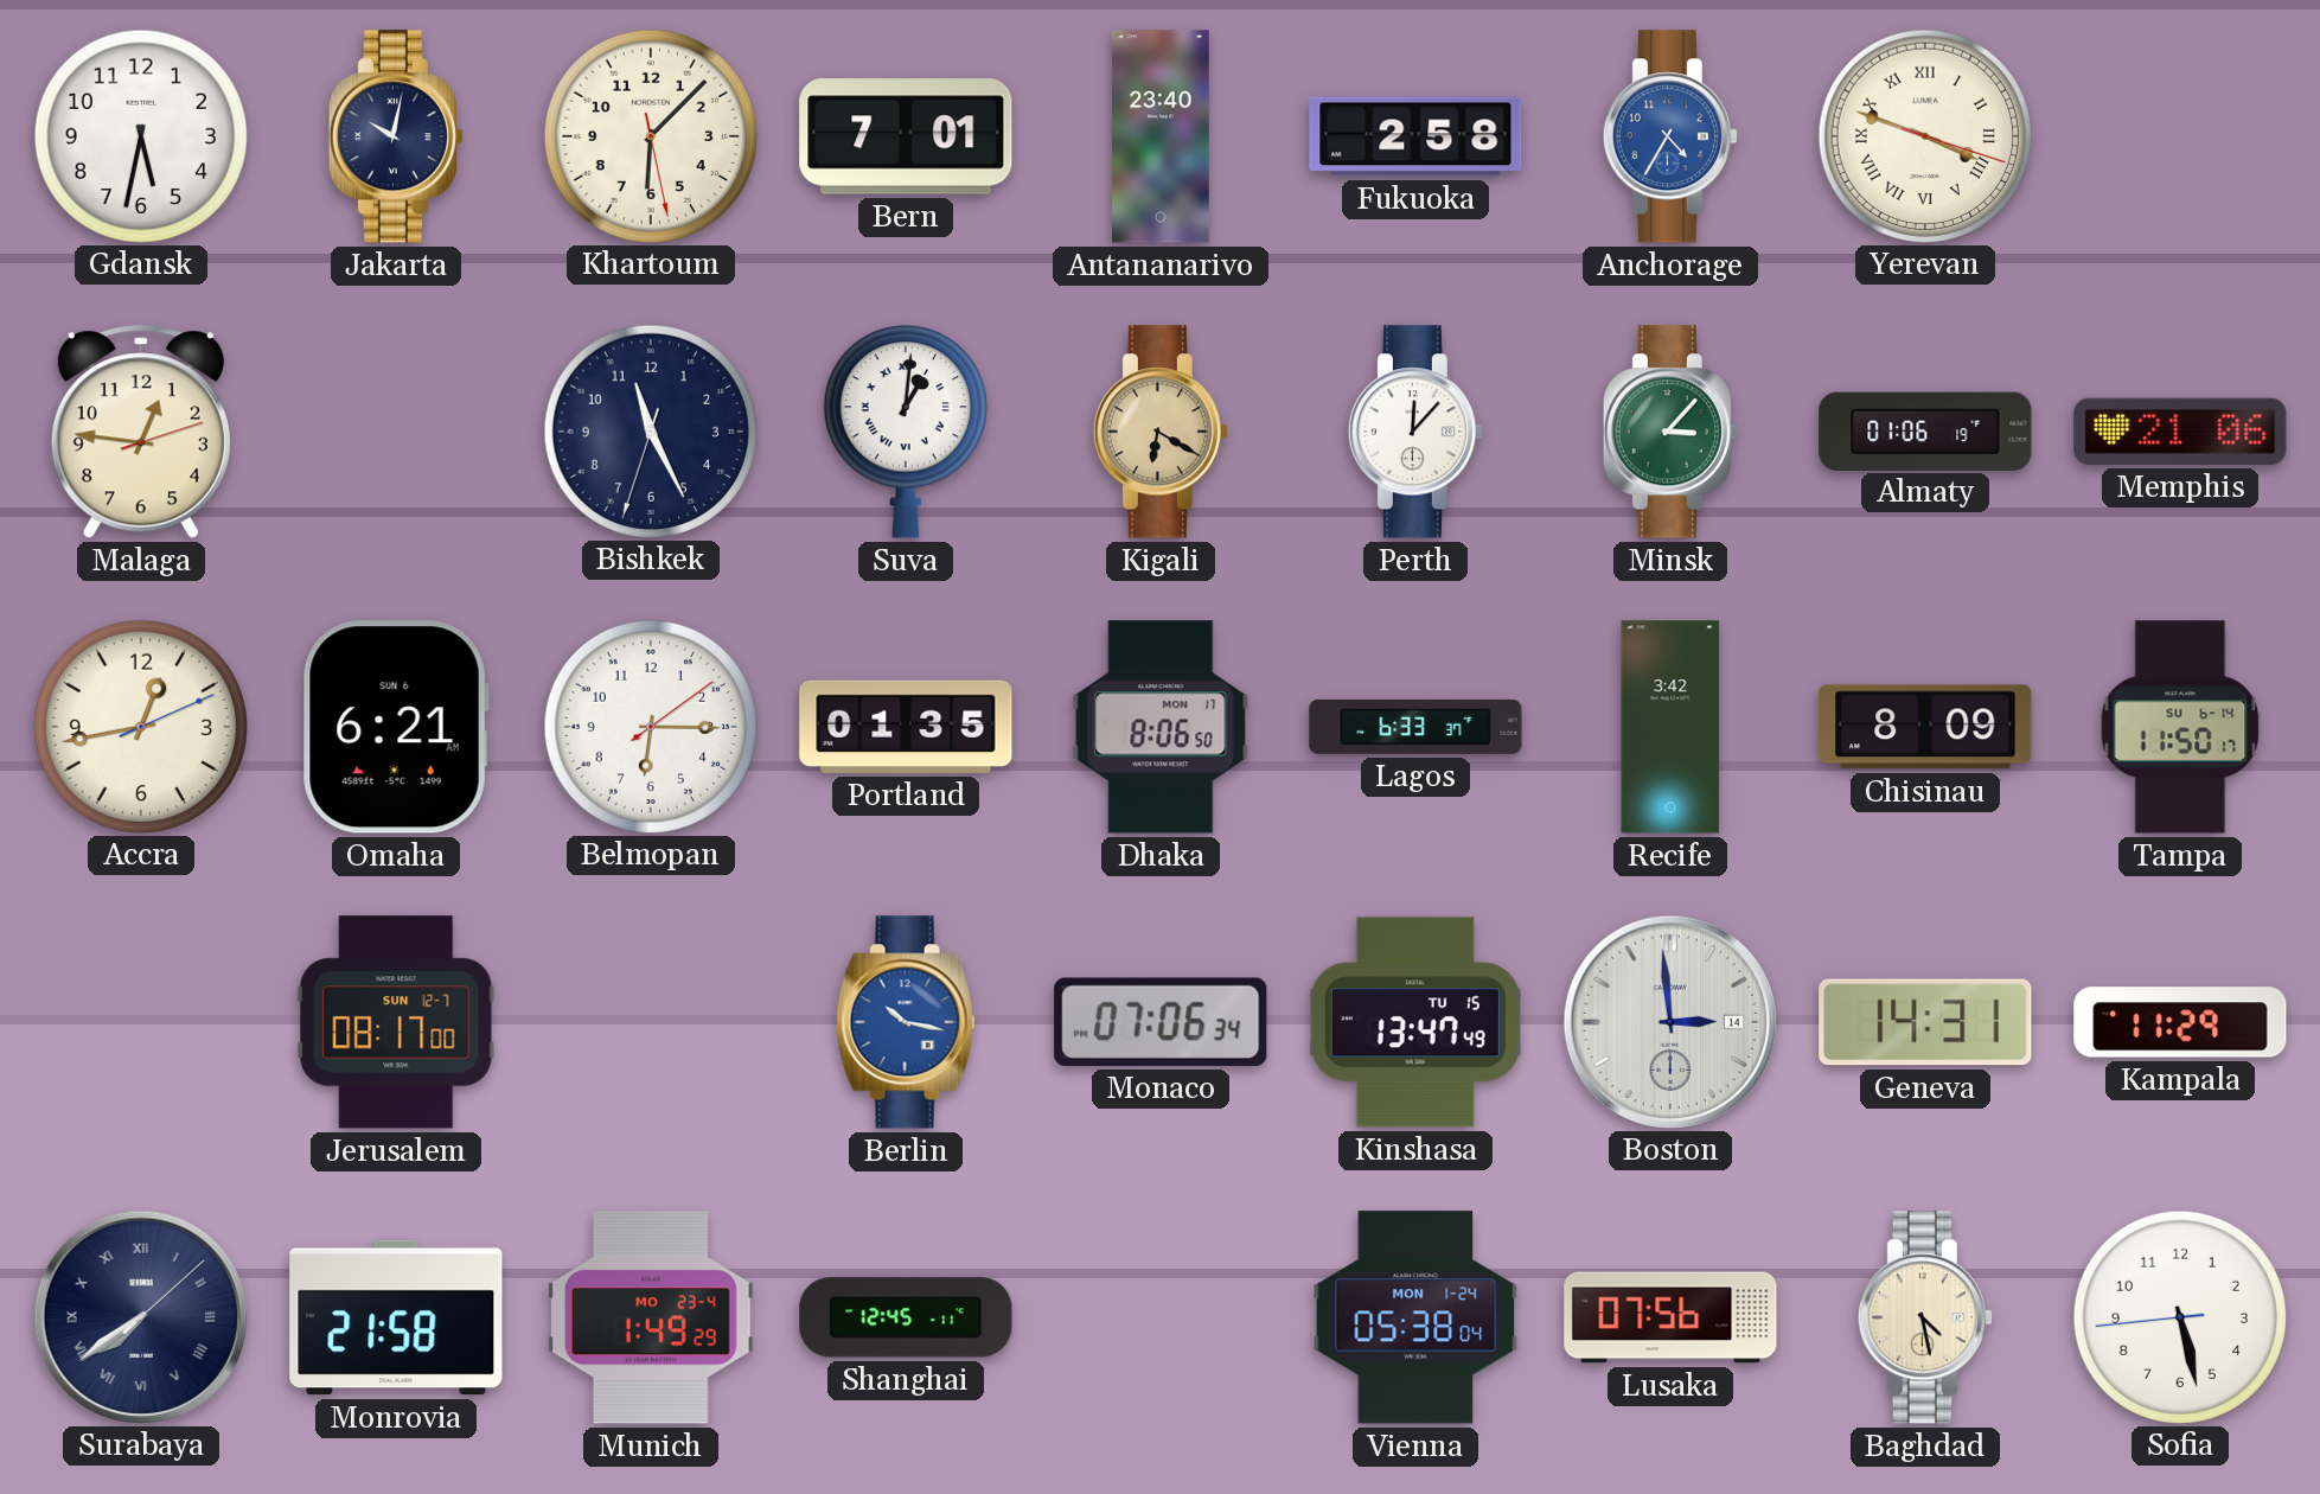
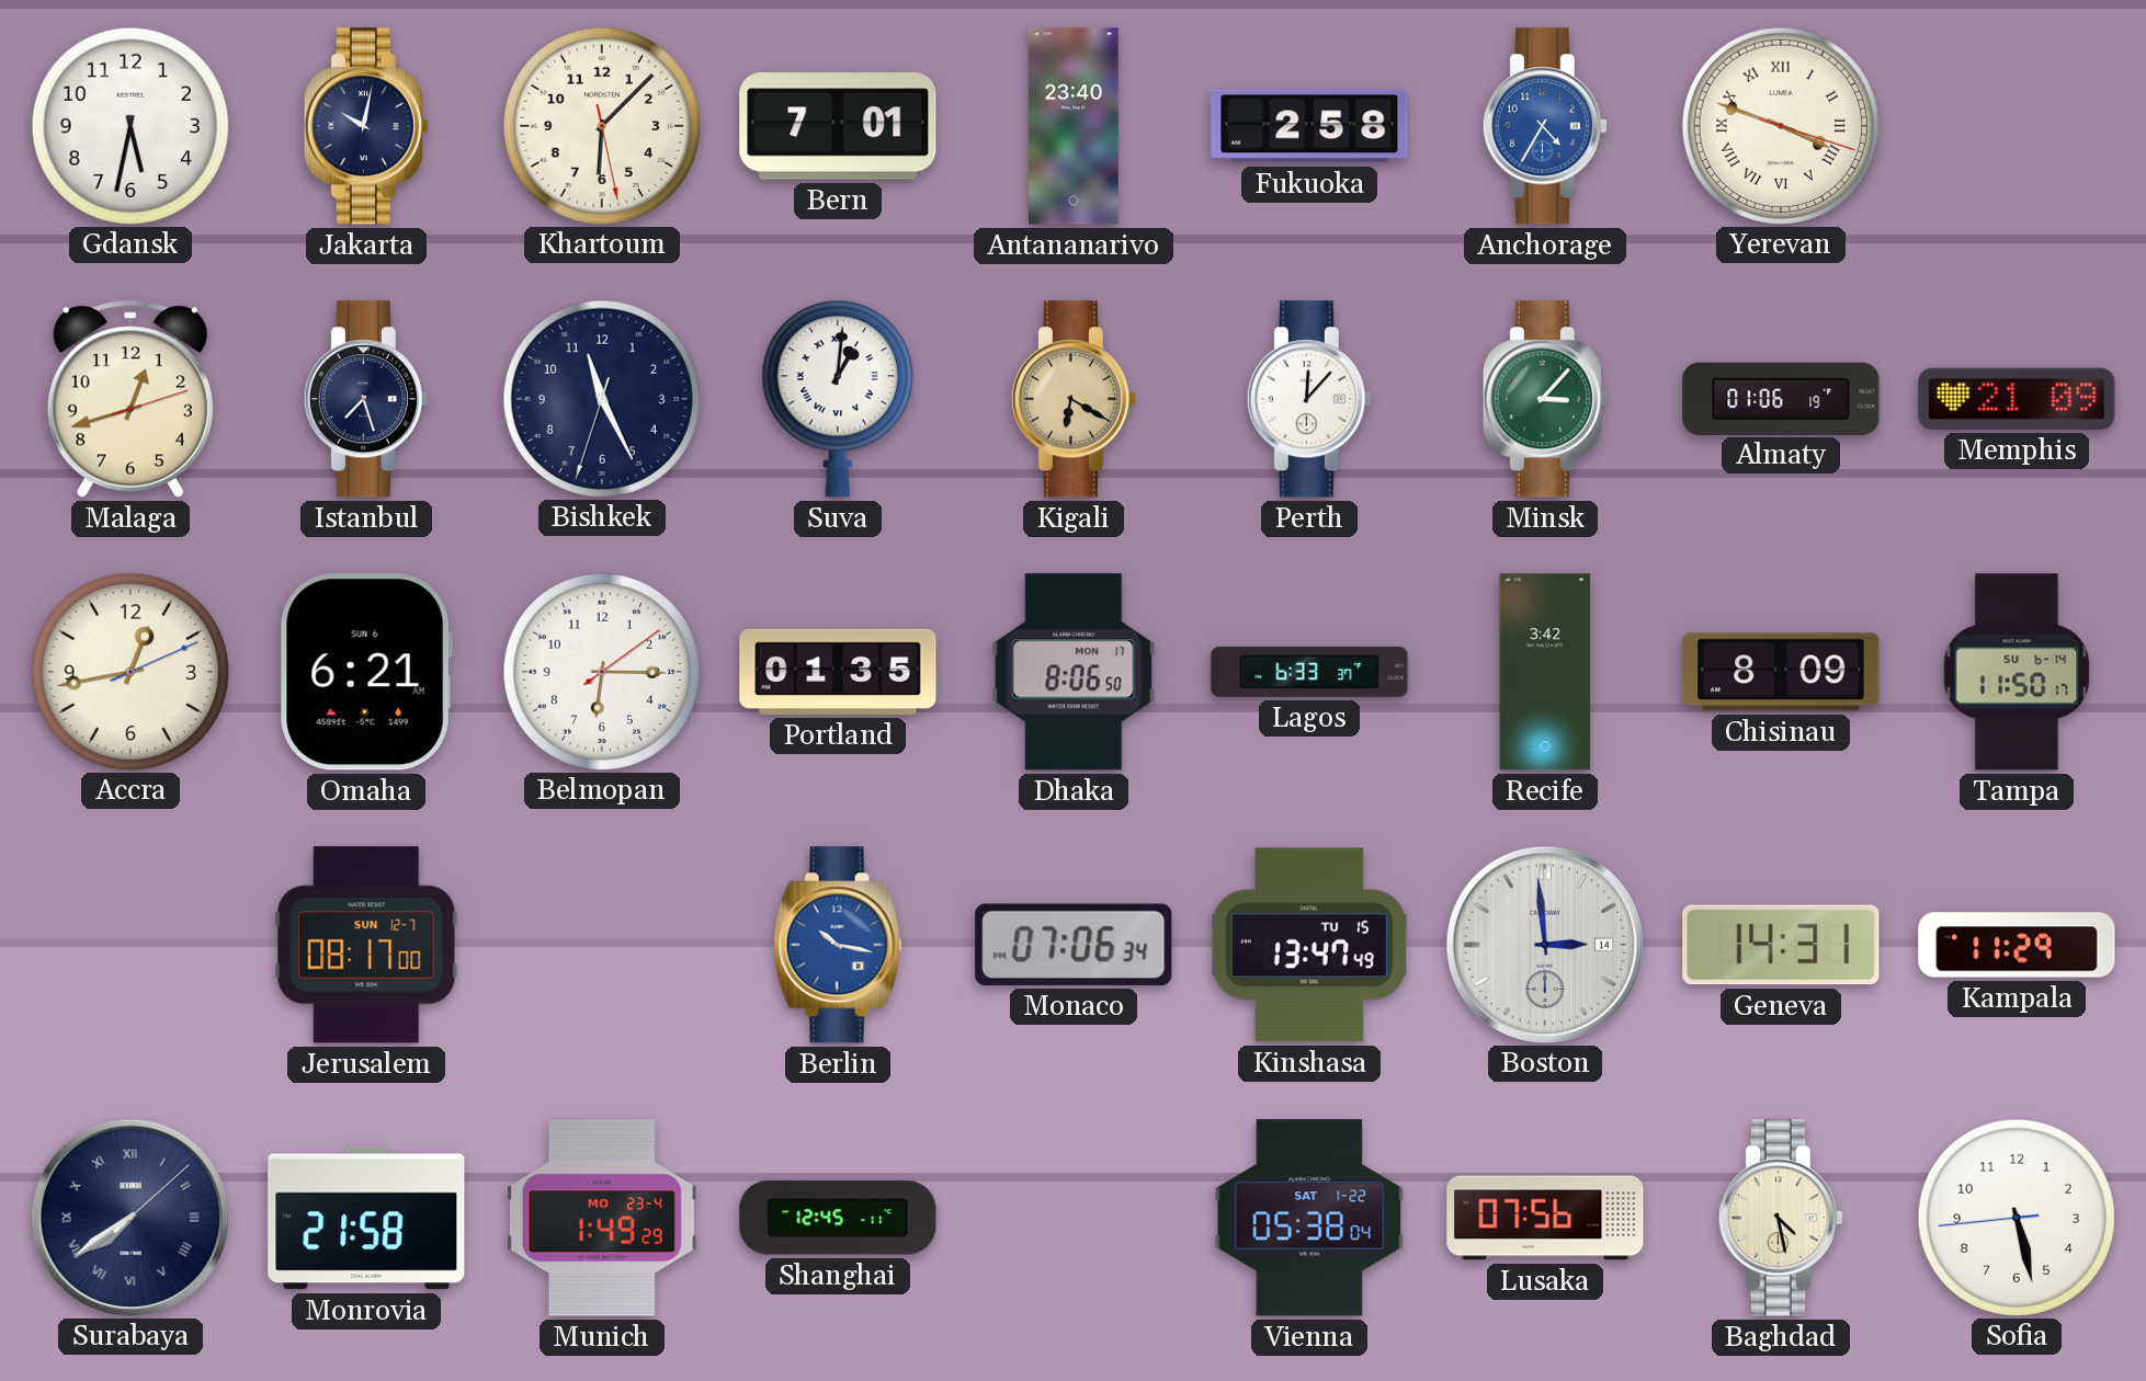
Malaga: 12:46 -> 12:42 (130, 399)
Istanbul: none -> 7:27 (366, 399)
Memphis: 21:06 -> 21:09 (2017, 399)
Vienna date: MON 1-24 -> SAT 1-22 (1309, 1218)
